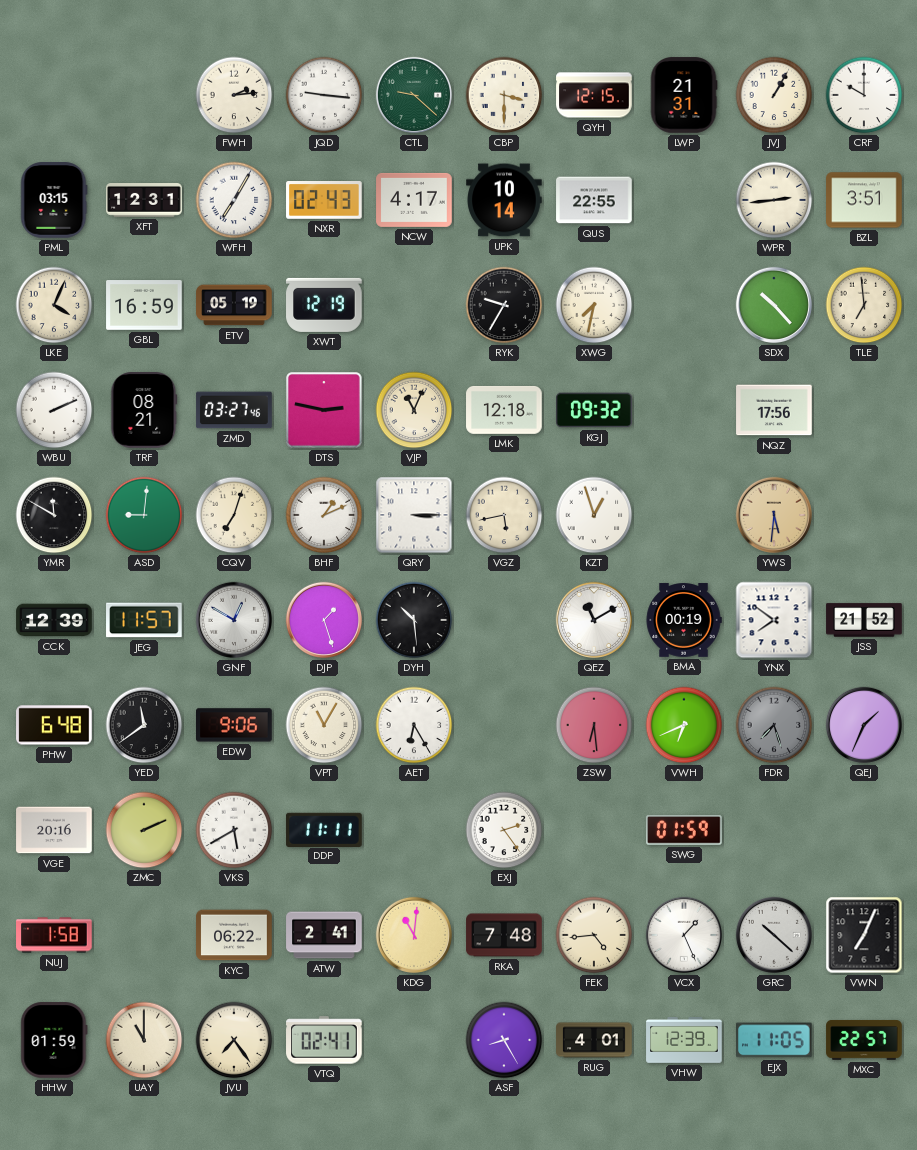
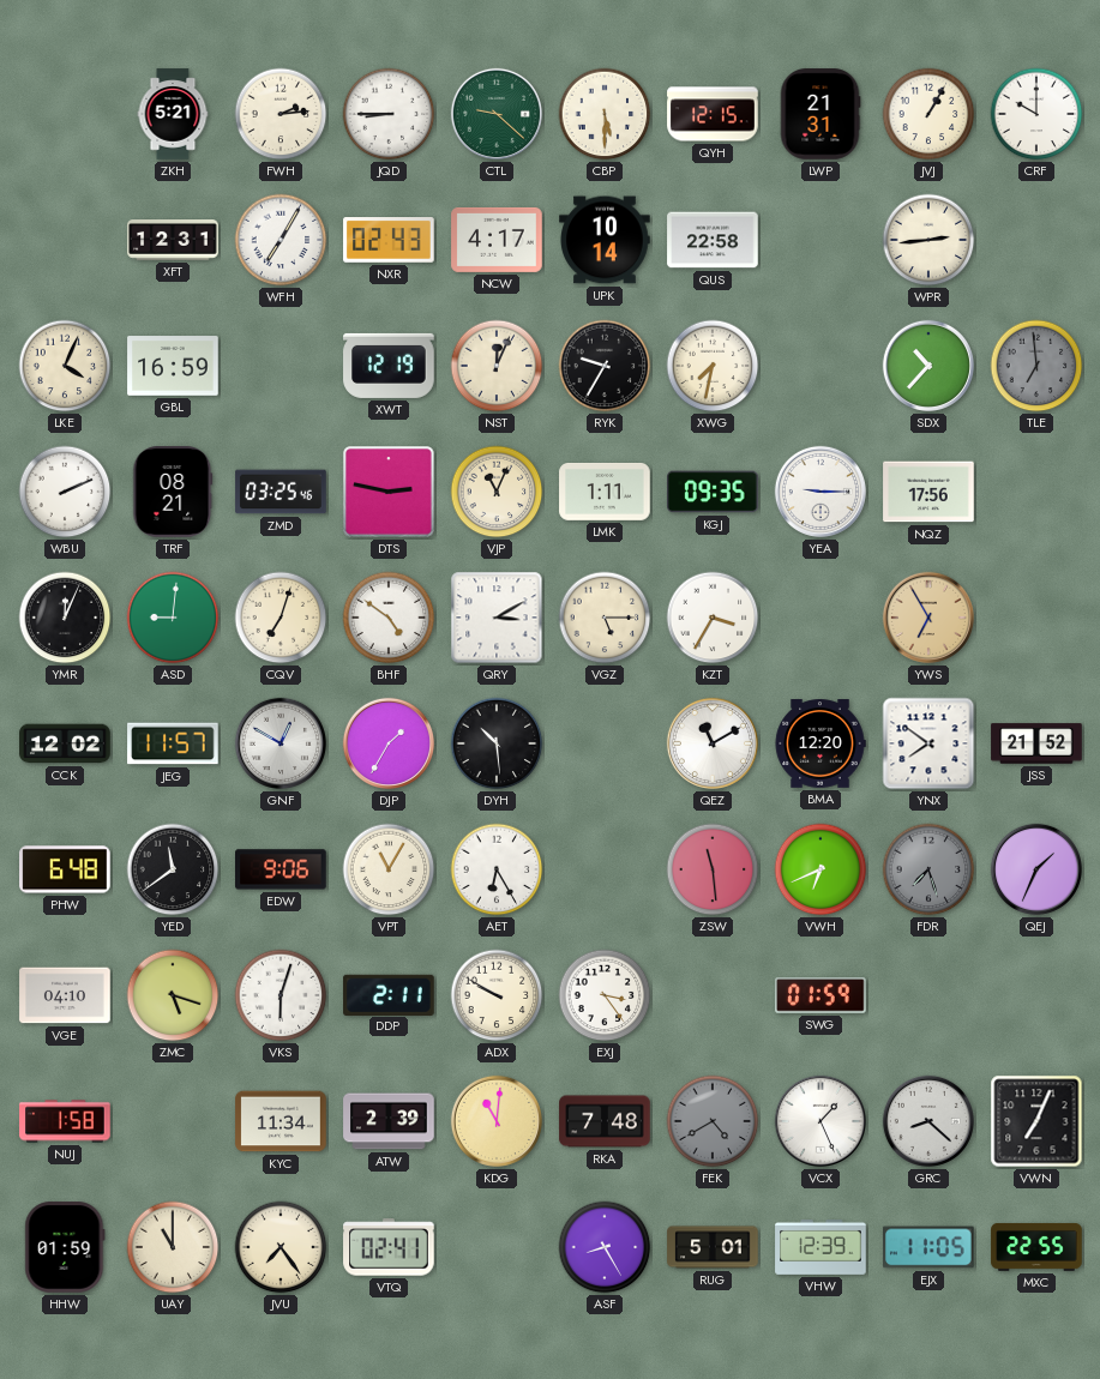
ZKH: none -> 5:21 (173, 114)
JQD: 9:16 -> 8:45 (389, 114)
CBP: 3:30 -> 5:30 (605, 114)
PML: 03:15 -> none (54, 200)
QUS: 22:55 -> 22:58 (713, 240)
BZL: 3:51 -> none (864, 200)
ETV: 05:19 -> none (234, 305)
NST: none -> 12:04 (497, 366)
SDX: 10:23 -> 10:37 (928, 366)
TLE dial: cream -> grey (1036, 366)
ZMD: 03:27 -> 03:25 (281, 492)
LMK: 12:18 -> 1:11 (605, 492)
KGJ: 09:32 -> 09:35 (713, 492)
YEA: none -> 9:15 (821, 492)
YMR: 11:50 -> 12:04 (65, 618)
BHF: 1:11 -> 4:51 (389, 618)
QRY: 3:15 -> 3:10 (497, 618)
VGZ: 5:43 -> 5:15 (605, 618)
KZT: 12:57 -> 3:35 (713, 618)
YWS: 5:31 -> 6:55 (928, 618)
CCK: 12:39 -> 12:02 (65, 743)
DJP: 1:27 -> 1:35 (389, 743)
BMA: 00:19 -> 12:20 (821, 743)
ZSW: 6:29 -> 11:29 (713, 869)
VGE: 20:16 -> 04:10 (65, 995)
ZMC: 2:11 -> 5:18 (173, 995)
VKS: 5:40 -> 6:03 (281, 995)
DDP: 11:11 -> 2:11 (389, 994)
ADX: none -> 9:50 (497, 995)
EXJ: 2:24 -> 3:24 (605, 995)
KYC: 06:22 -> 11:34 (281, 1121)
ATW: 2:41 -> 2:39 (389, 1121)
FEK: 4:44 -> 4:40 (713, 1121)
FEK dial: cream -> grey (713, 1121)
GRC: 10:22 -> 8:22 (928, 1121)
RUG: 4:01 -> 5:01 (713, 1247)
MXC: 22:57 -> 22:55 (1036, 1247)
